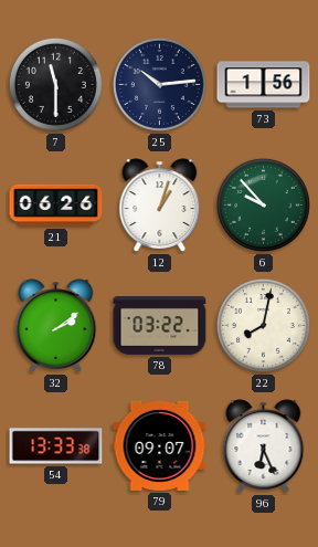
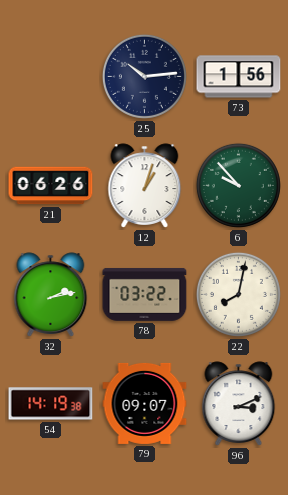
7: 11:30 -> none (55, 84)
32: 2:09 -> 2:13 (51, 295)
54: 13:33 -> 14:19 (51, 404)
96: 6:26 -> 3:11 (239, 404)
